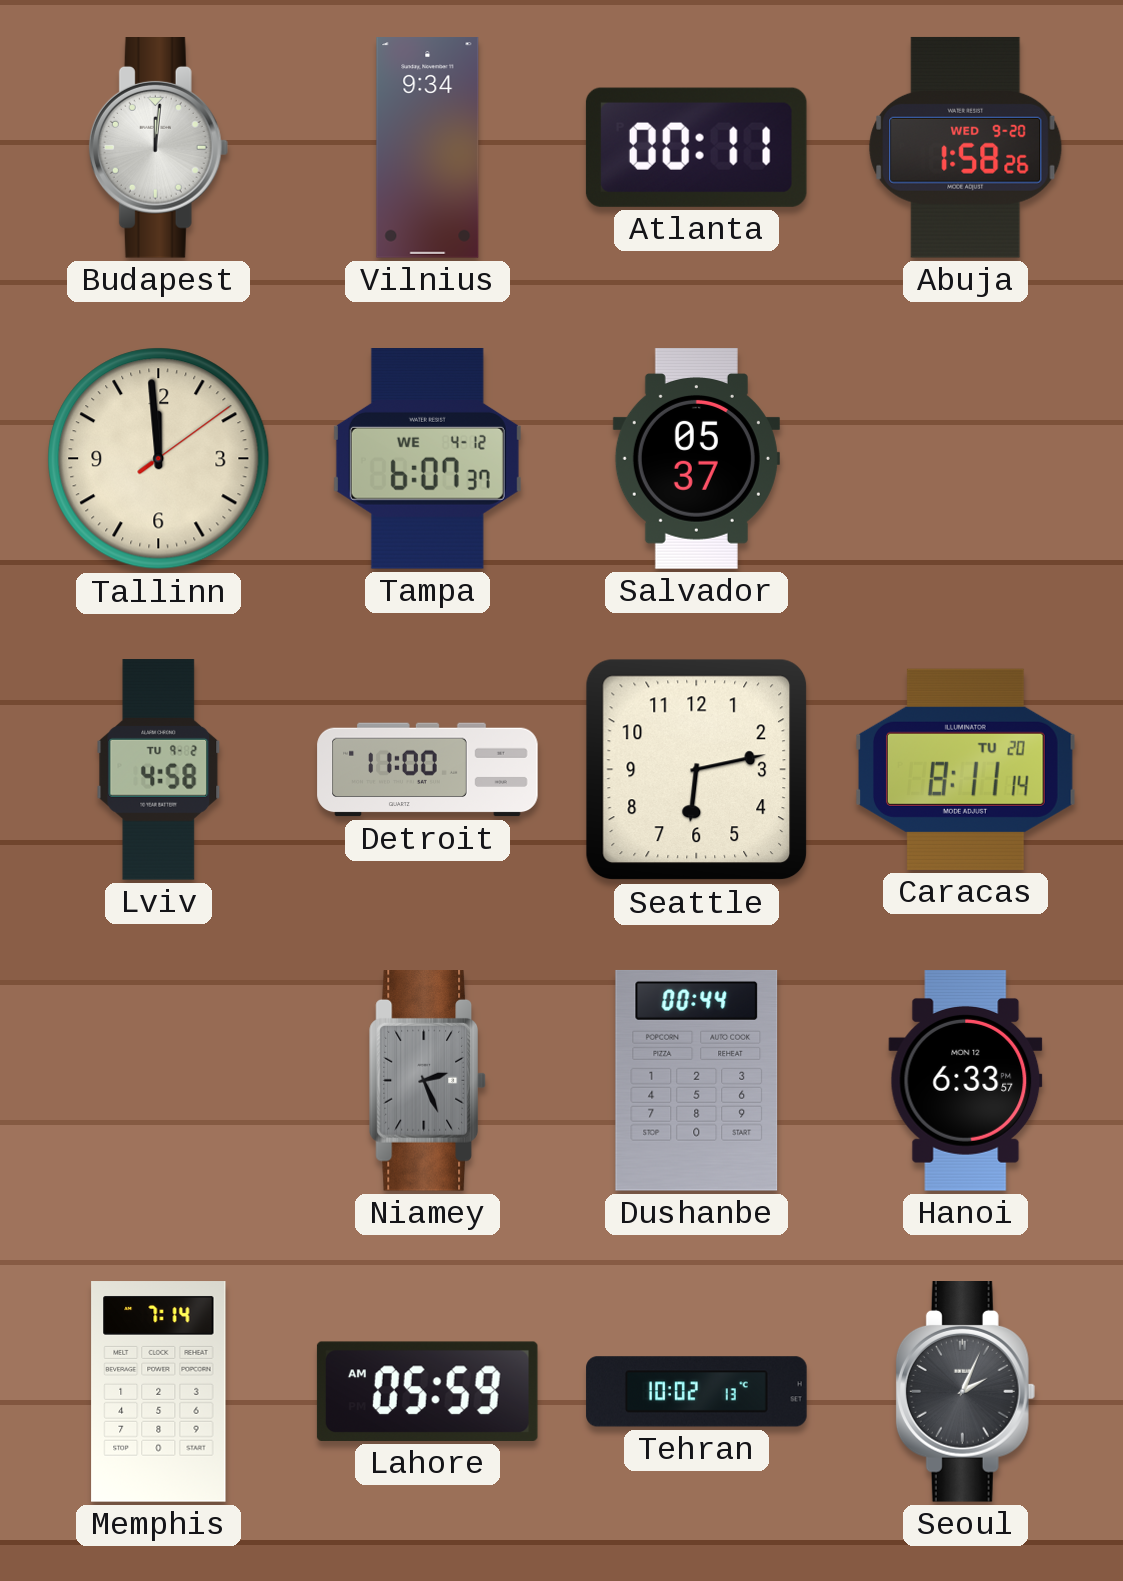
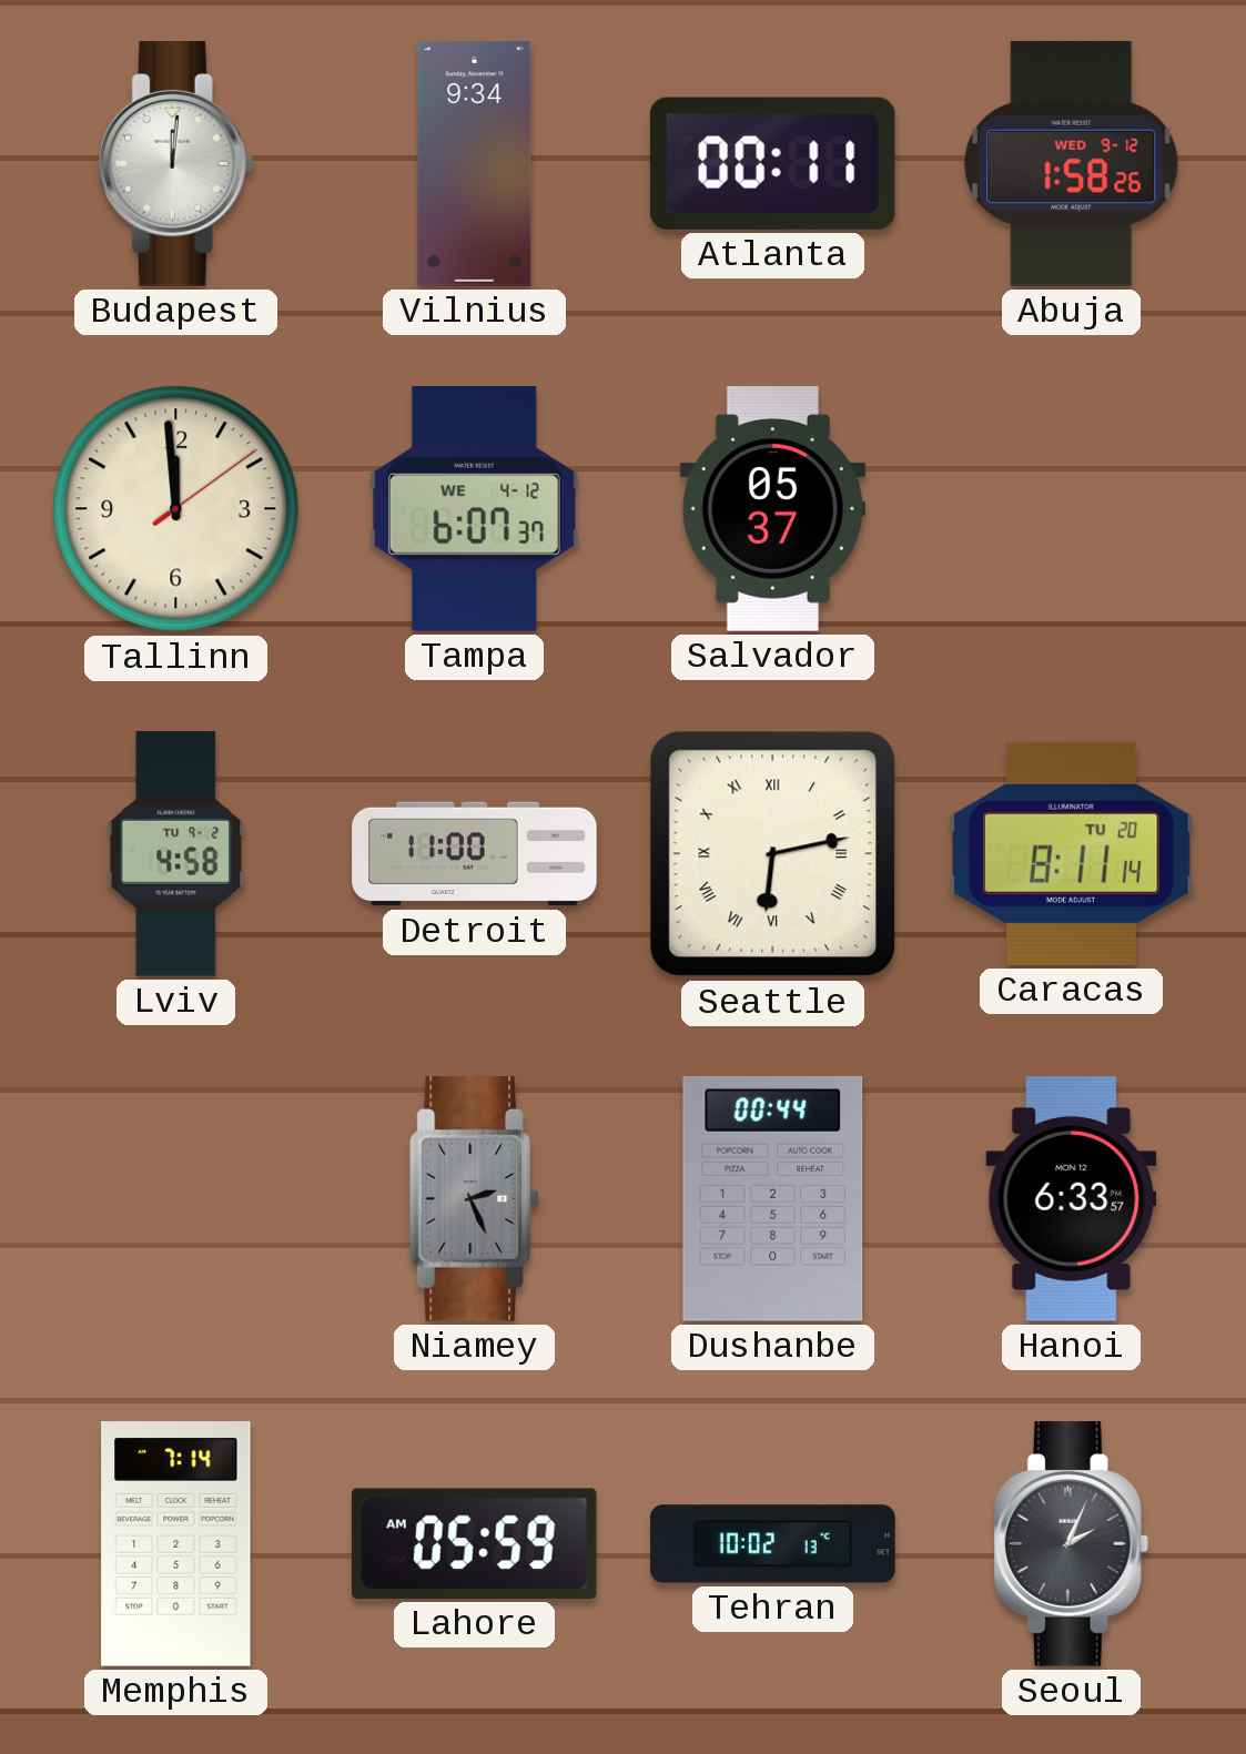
Abuja date: WED 9-20 -> WED 9-12 (1072, 163)
Seattle numerals: Arabic -> Roman (773, 854)
